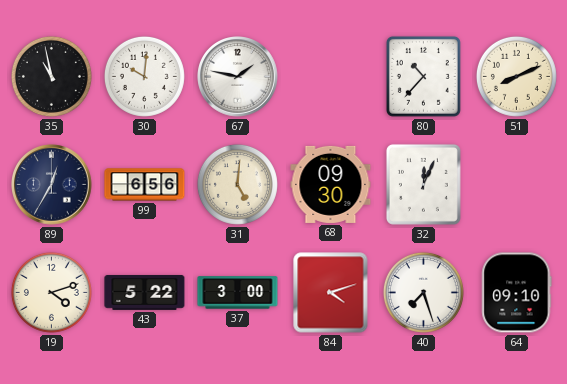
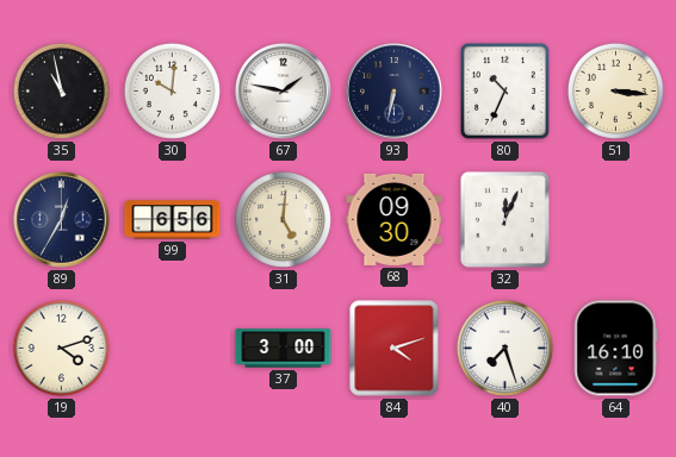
93: none -> 6:32 (395, 92)
80: 10:37 -> 10:34 (504, 90)
51: 8:11 -> 3:16 (615, 90)
43: 5:22 -> none (145, 292)
64: 09:10 -> 16:10 (616, 349)
